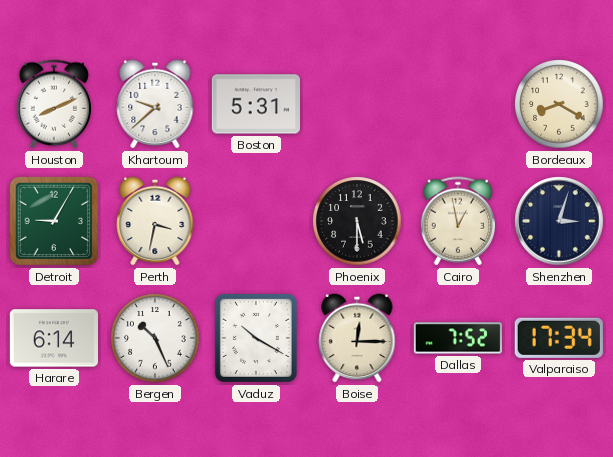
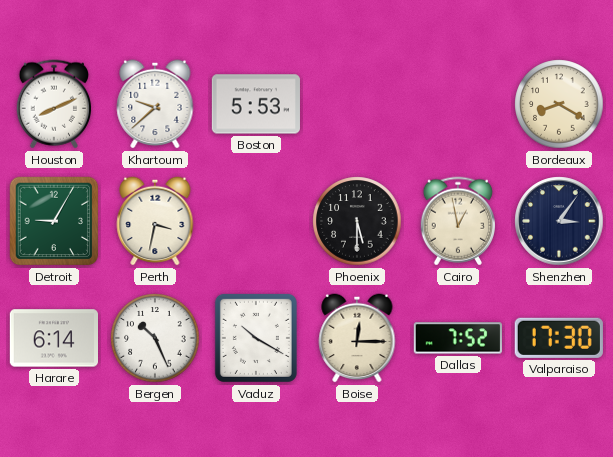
Boston: 5:31 -> 5:53 (256, 104)
Shenzhen: 3:03 -> 3:06 (559, 221)
Valparaiso: 17:34 -> 17:30 (559, 338)
